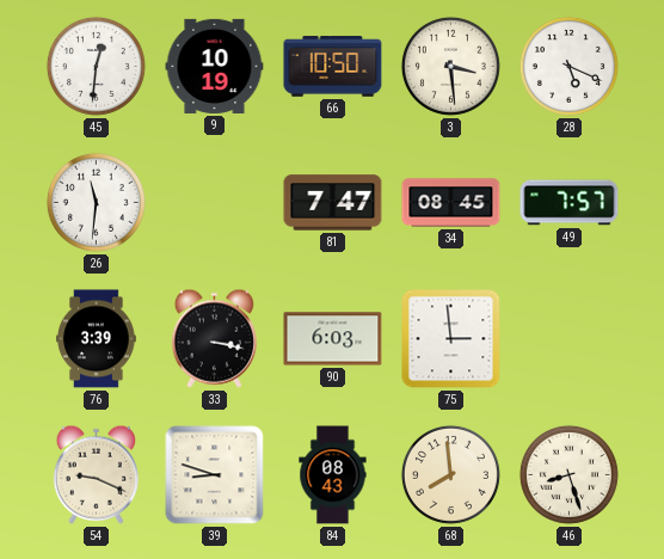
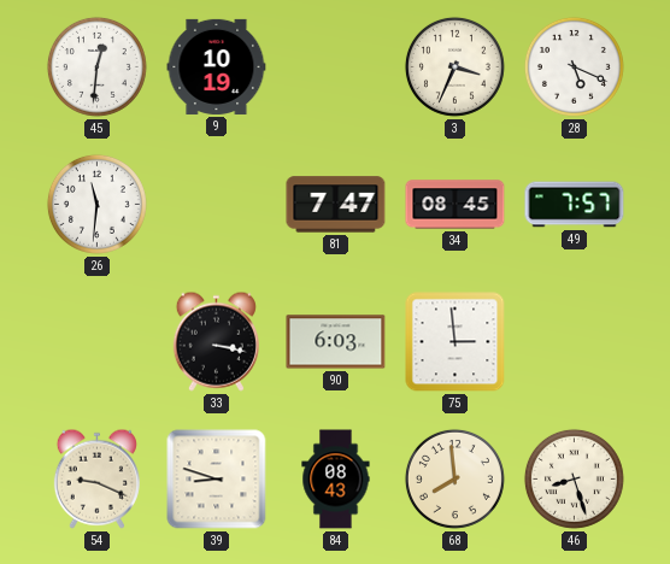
66: 10:50 -> none (333, 67)
3: 3:29 -> 3:34 (454, 66)
76: 3:39 -> none (97, 339)
